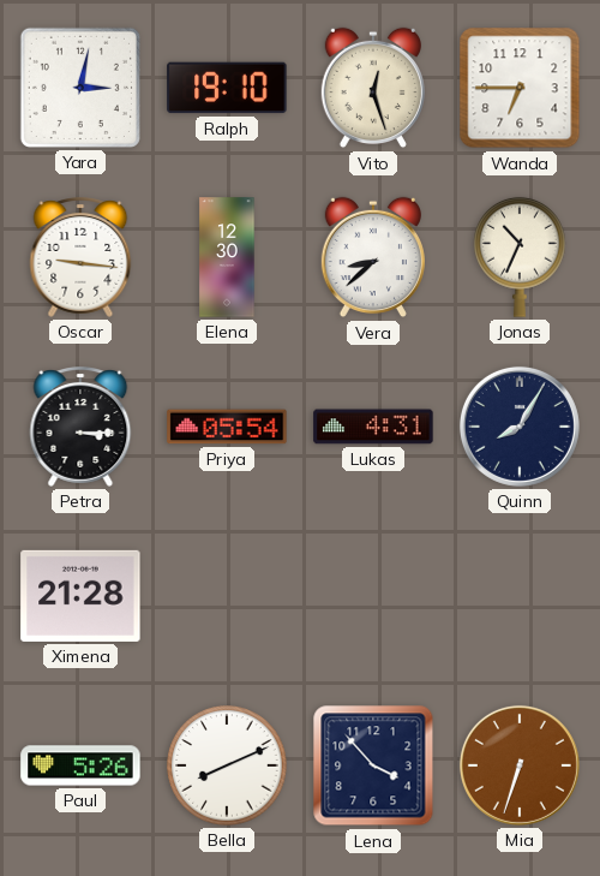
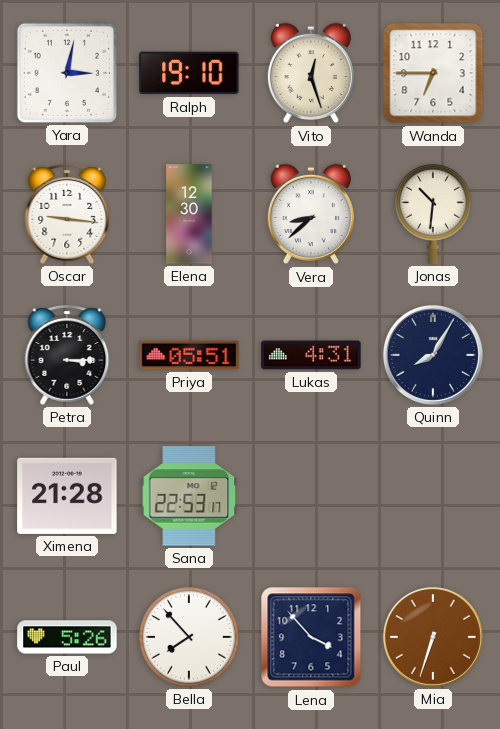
Jonas: 10:34 -> 10:31 (434, 214)
Priya: 05:54 -> 05:51 (189, 355)
Sana: none -> 22:53 (189, 496)
Bella: 8:11 -> 7:53 (189, 637)
